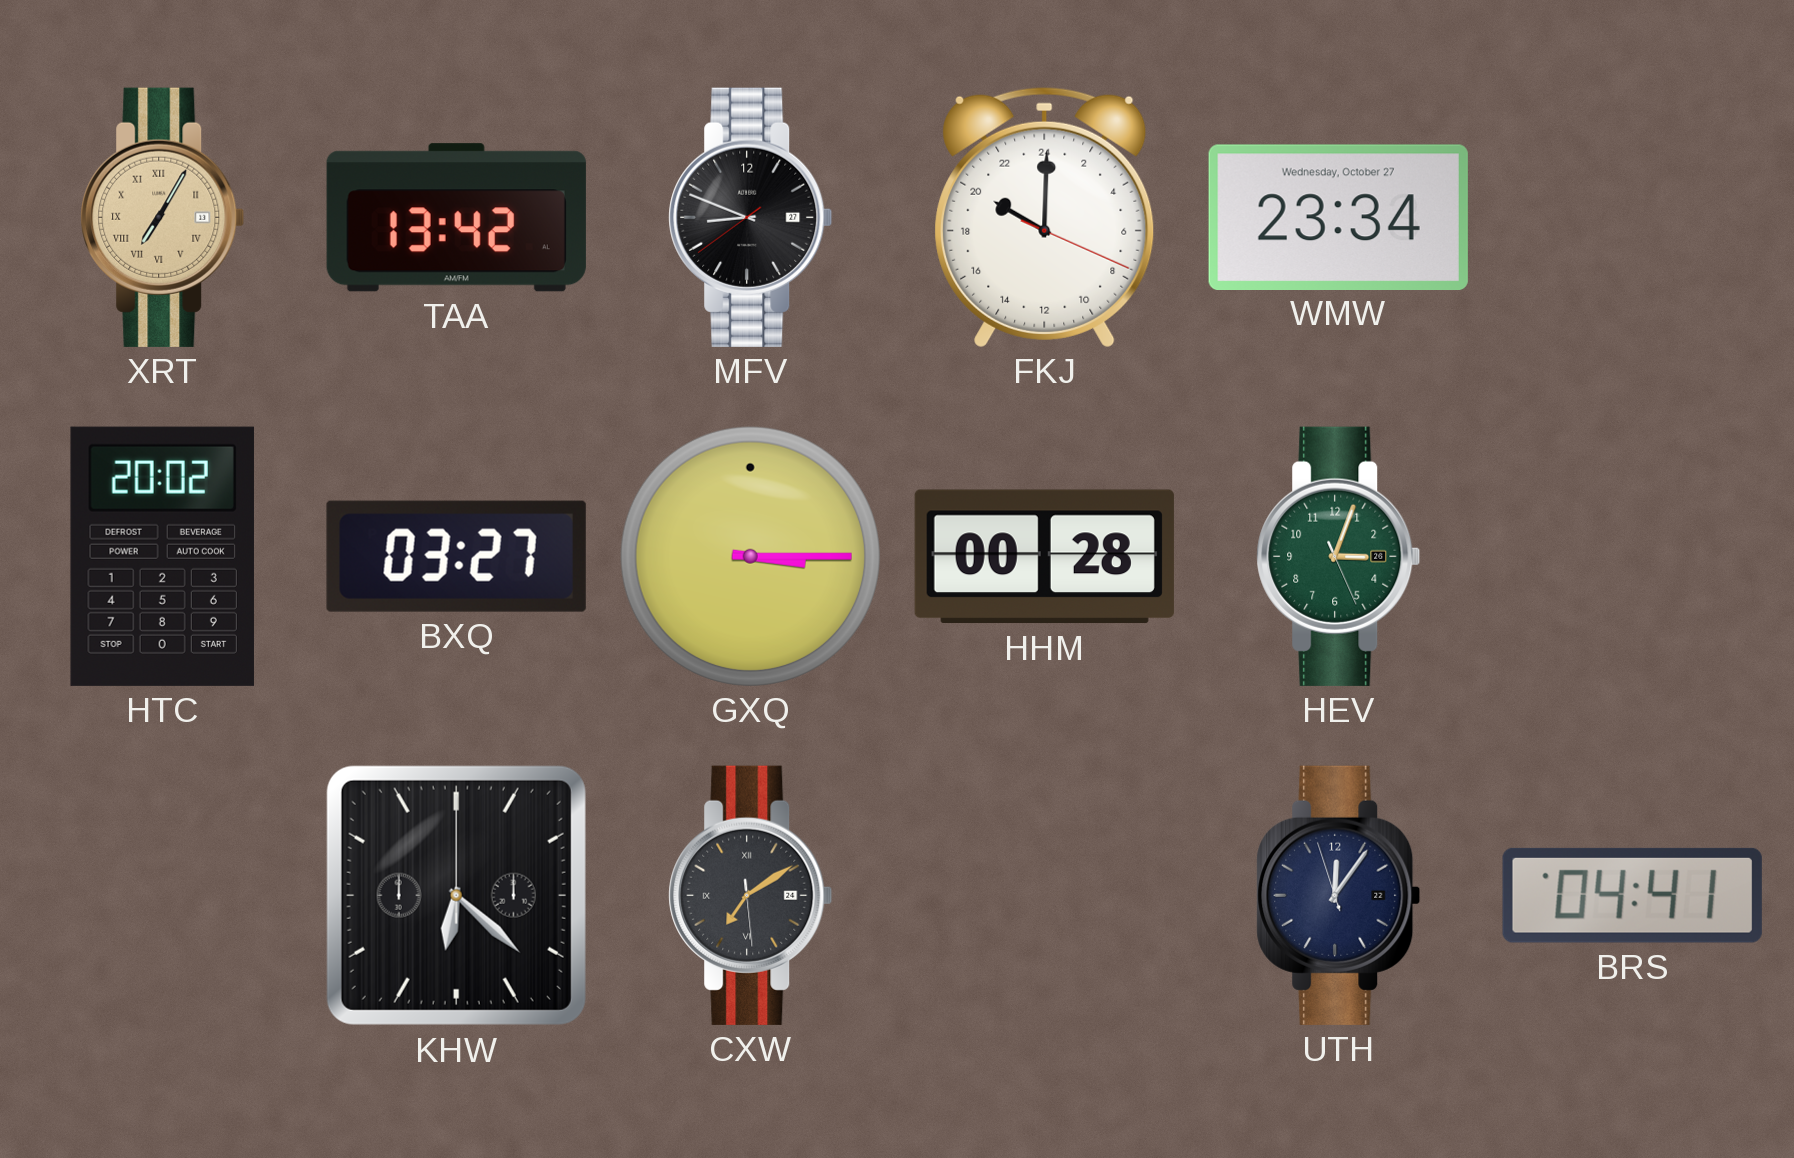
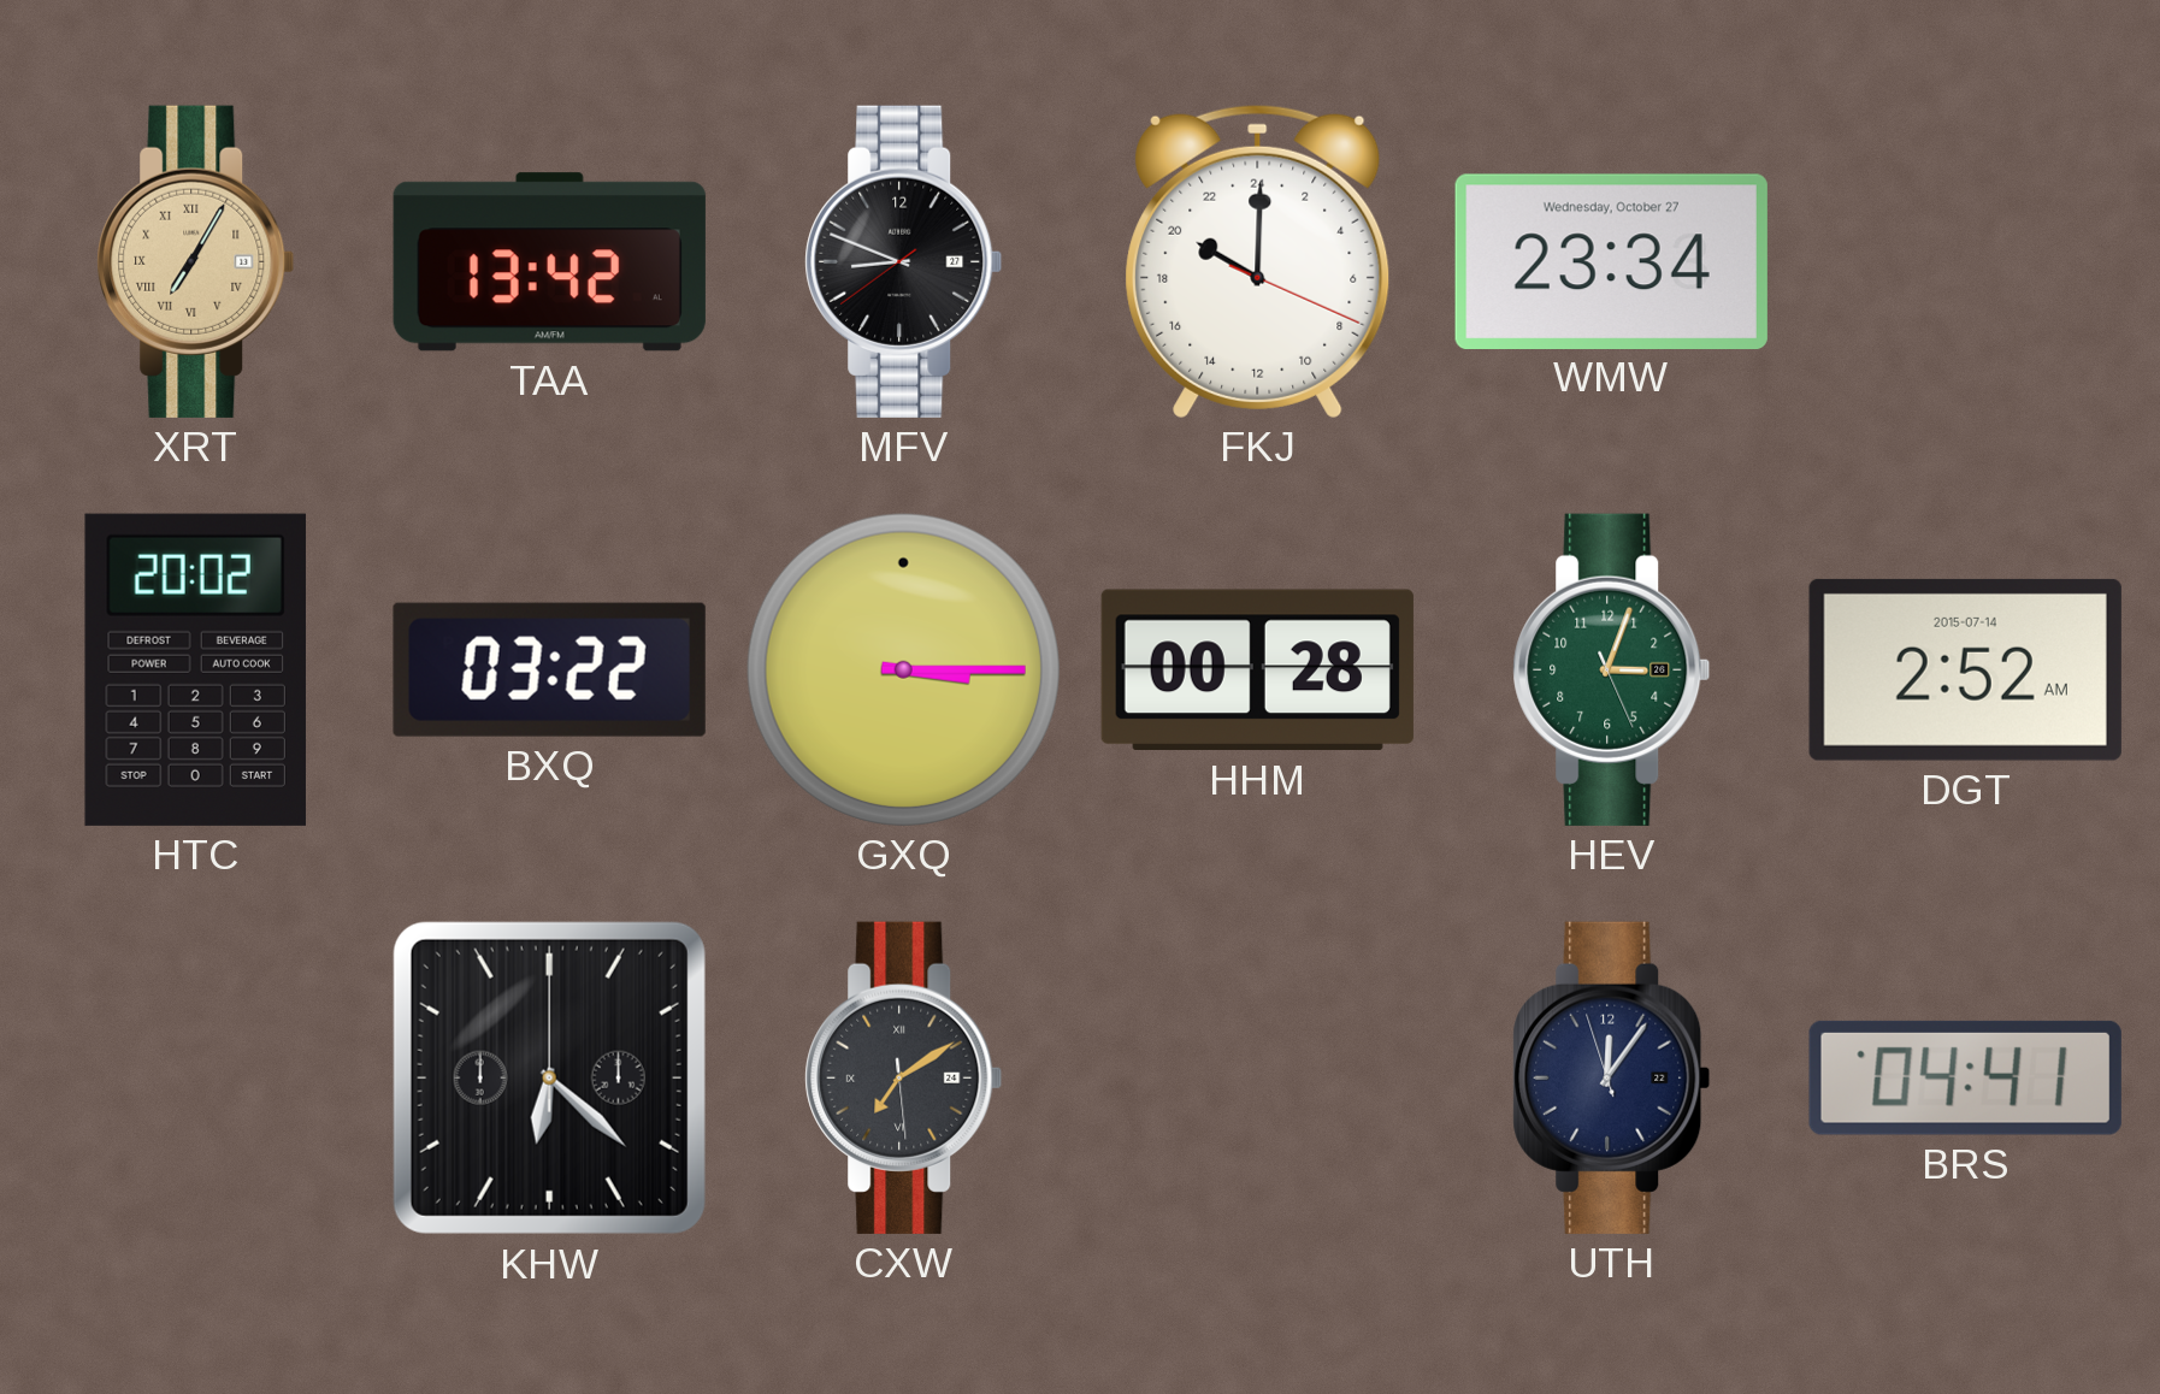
BXQ: 03:27 -> 03:22 (549, 669)
DGT: none -> 2:52 (1965, 669)
